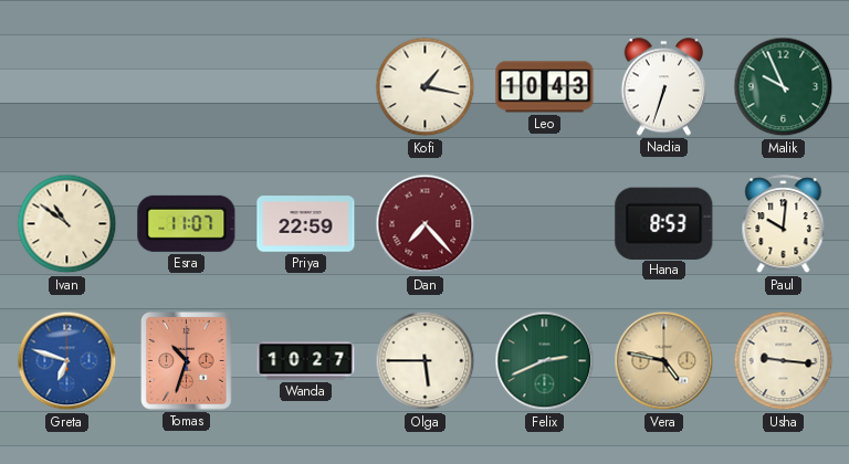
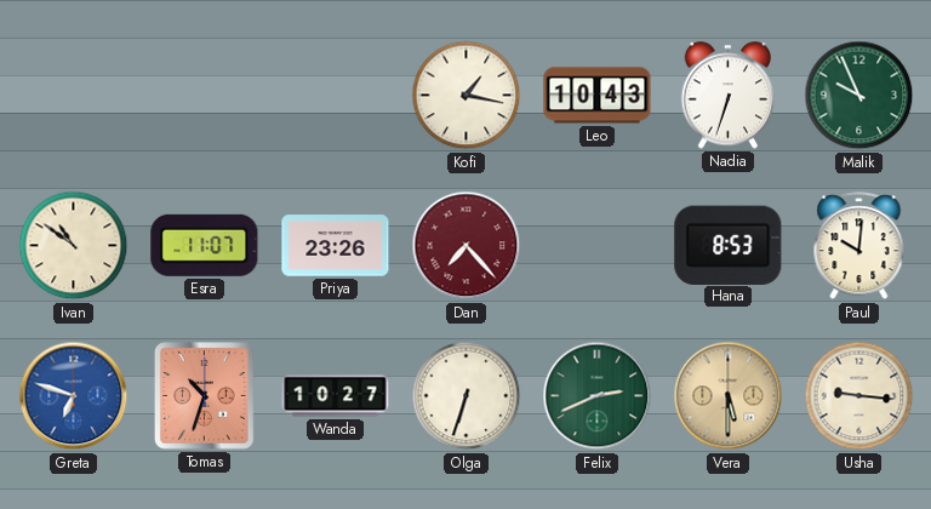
Priya: 22:59 -> 23:26 (336, 246)
Olga: 5:45 -> 6:33 (467, 396)
Vera: 4:47 -> 5:30 (729, 396)
